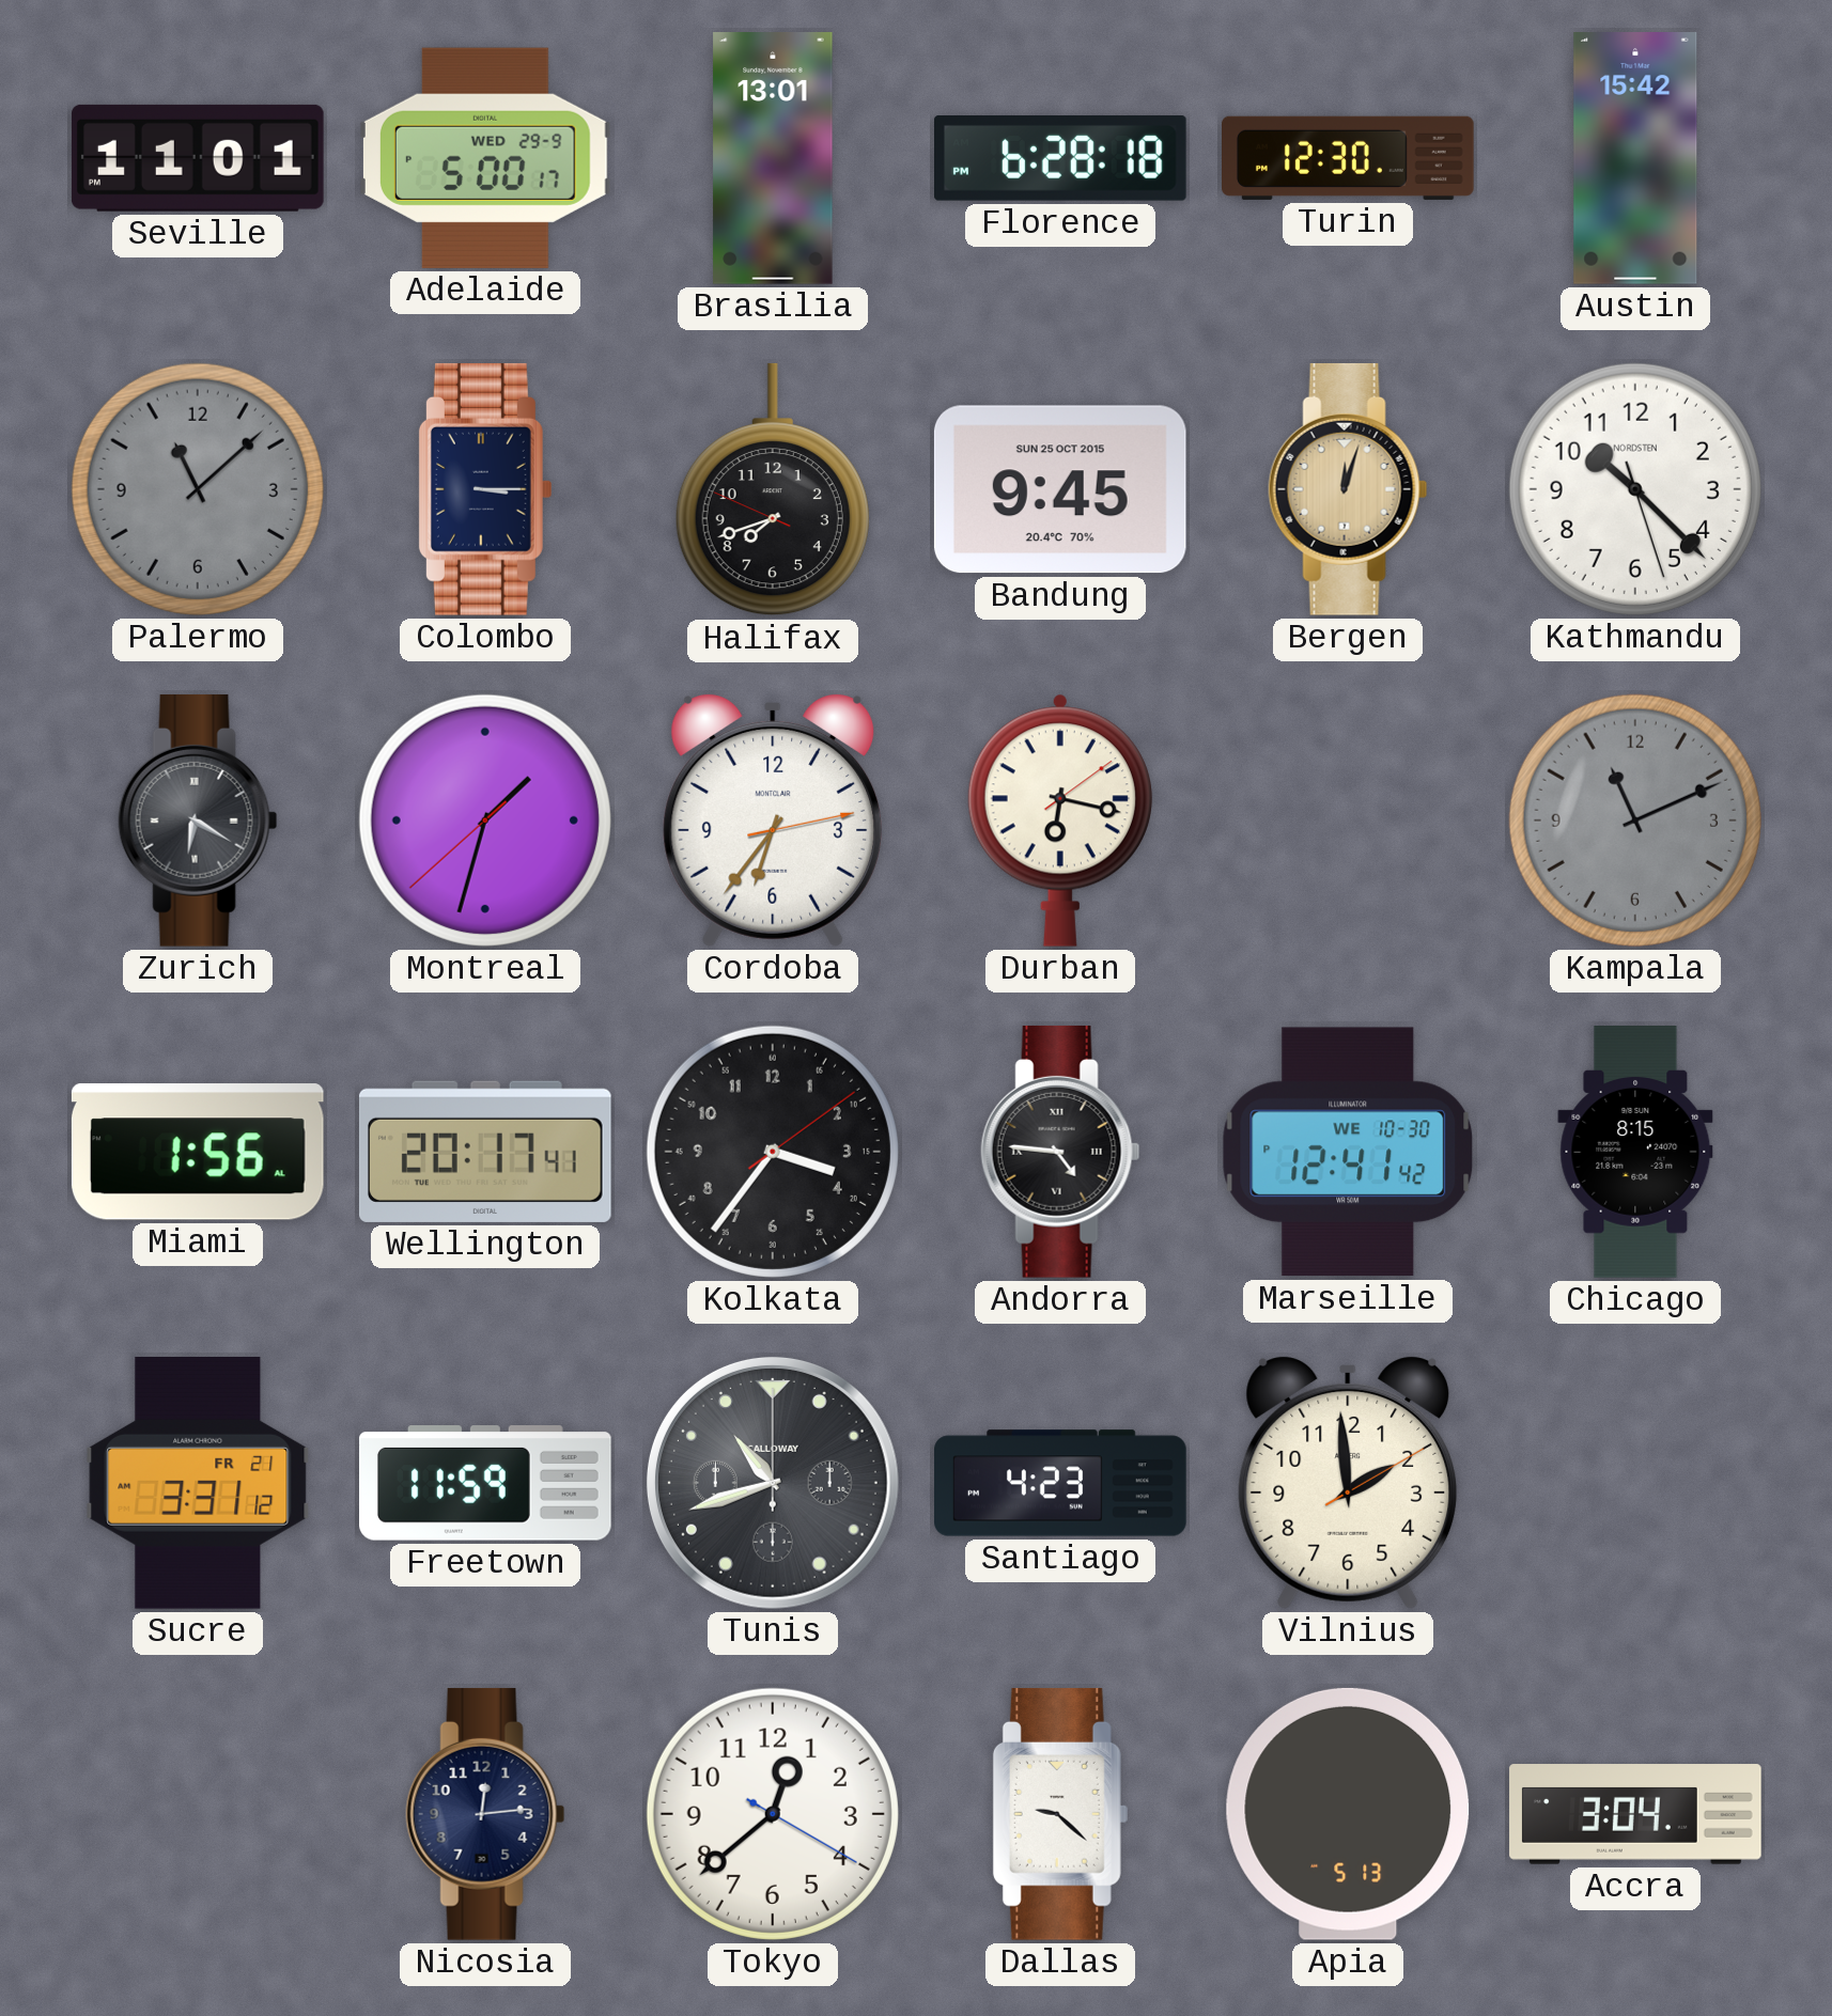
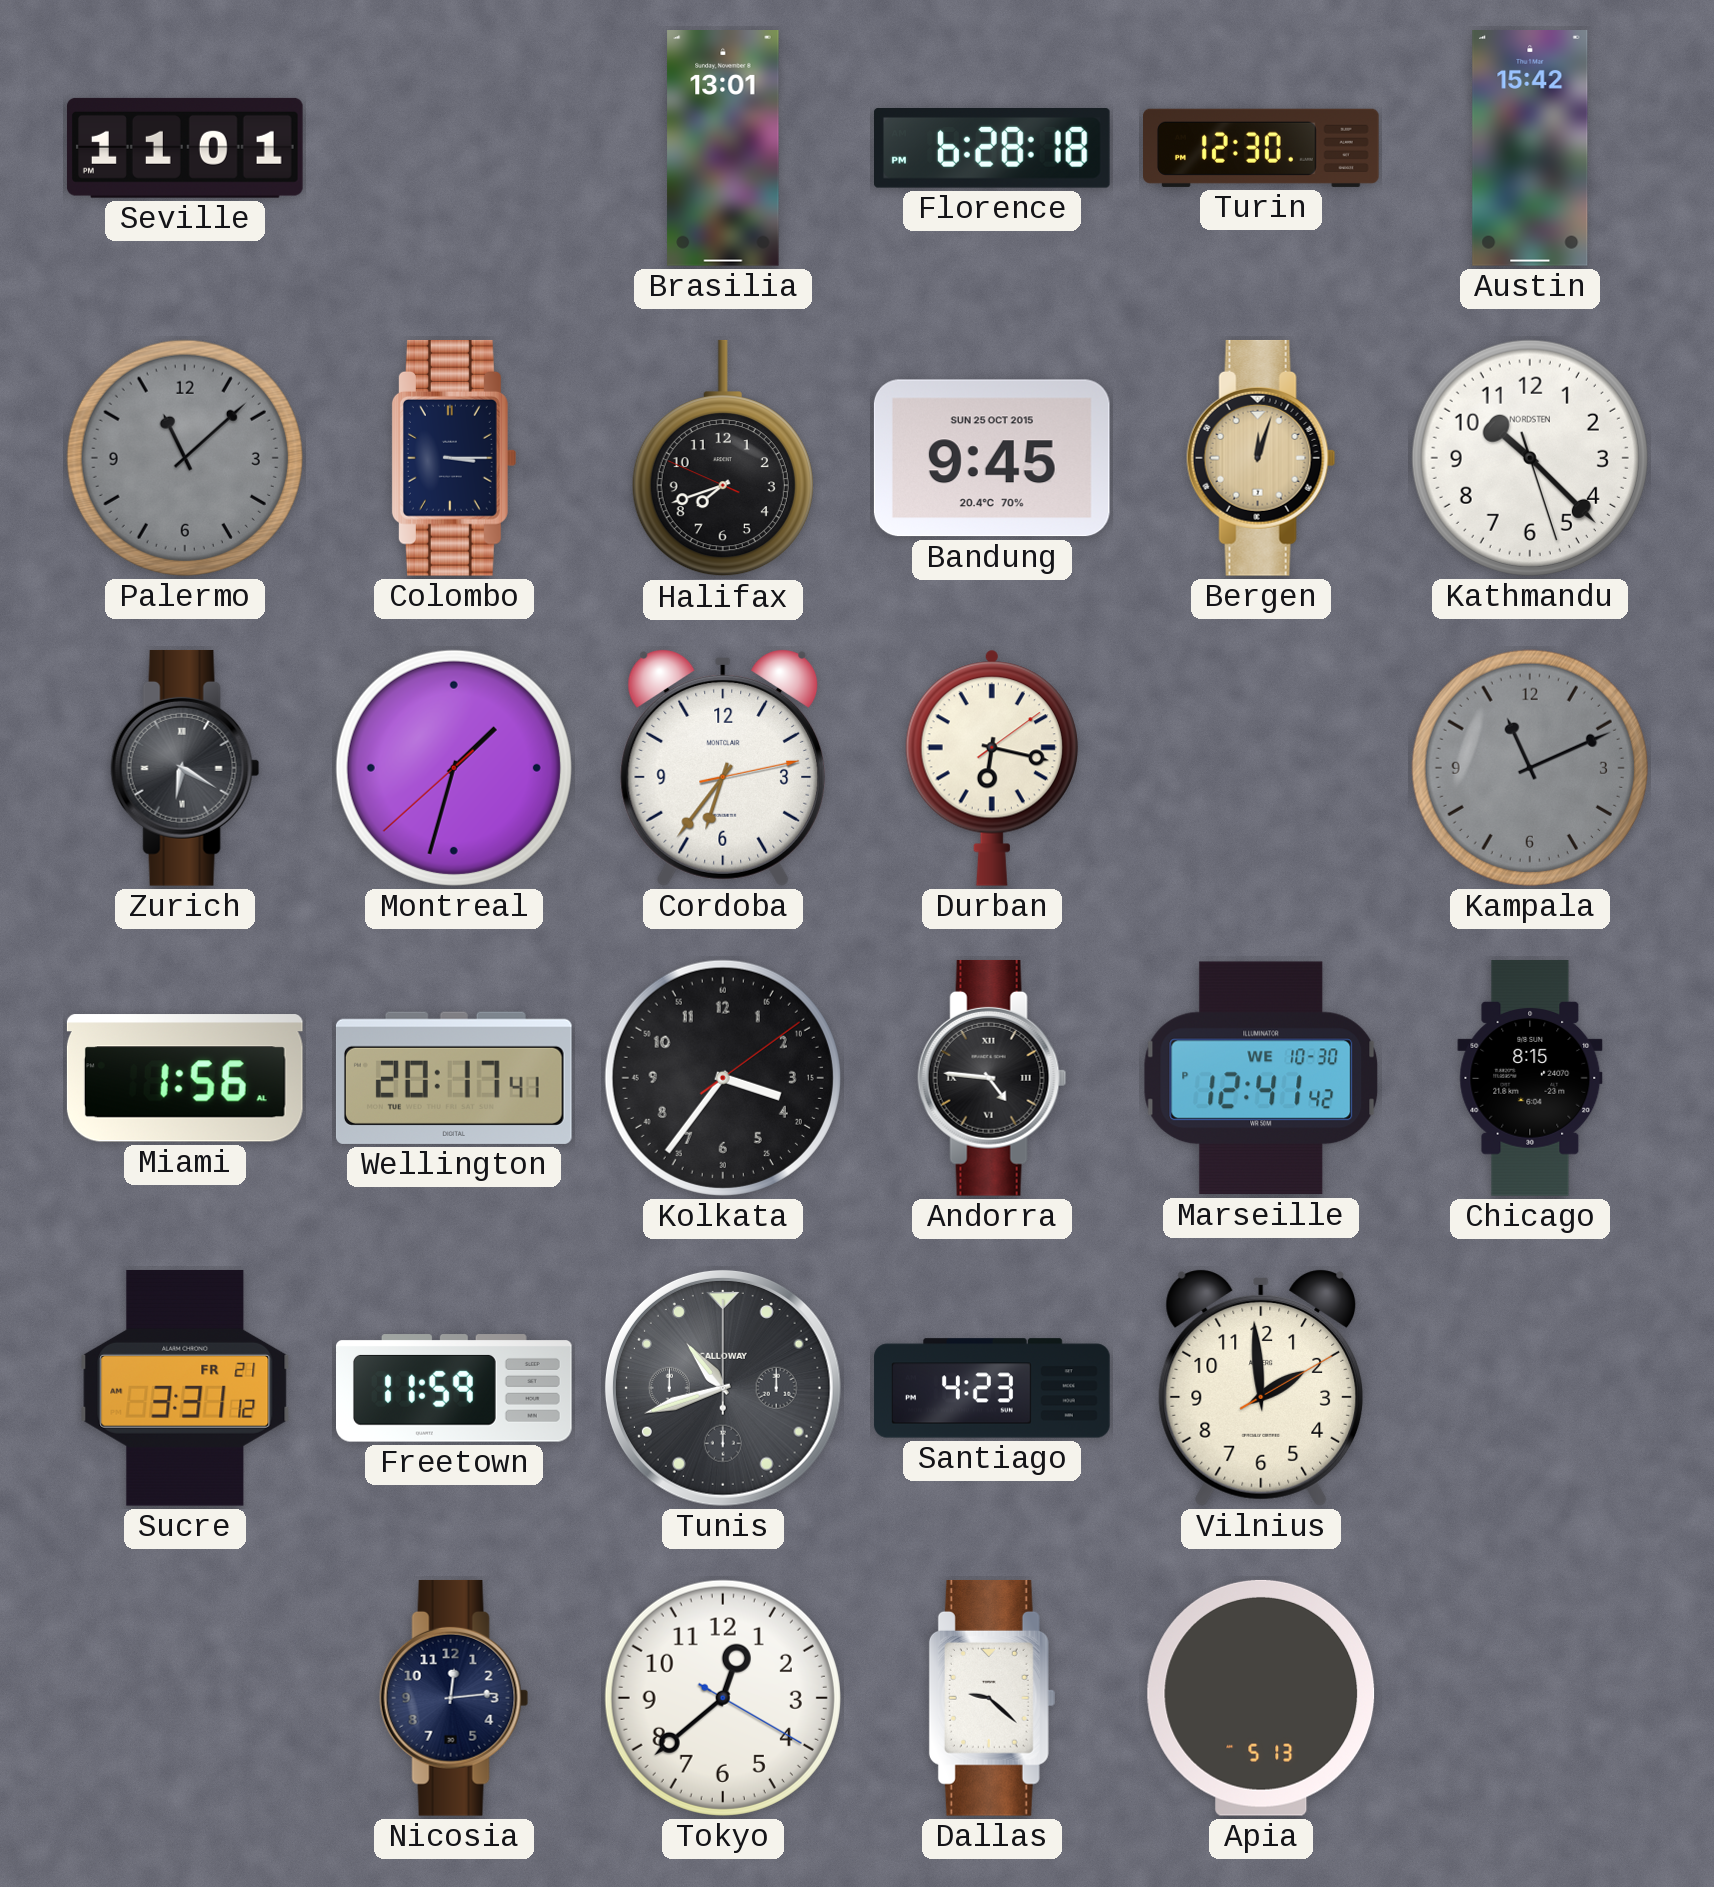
Adelaide: 5:00 -> none (485, 158)
Accra: 3:04 -> none (1635, 1814)
